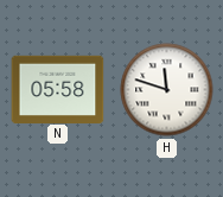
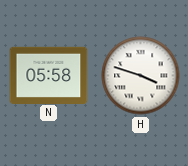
H: 11:48 -> 3:48 (141, 76)
